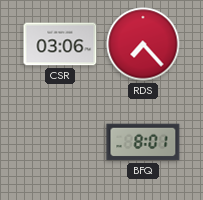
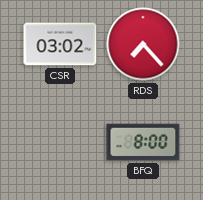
CSR: 03:06 -> 03:02 (60, 44)
BFQ: 8:01 -> 8:00 (143, 142)
